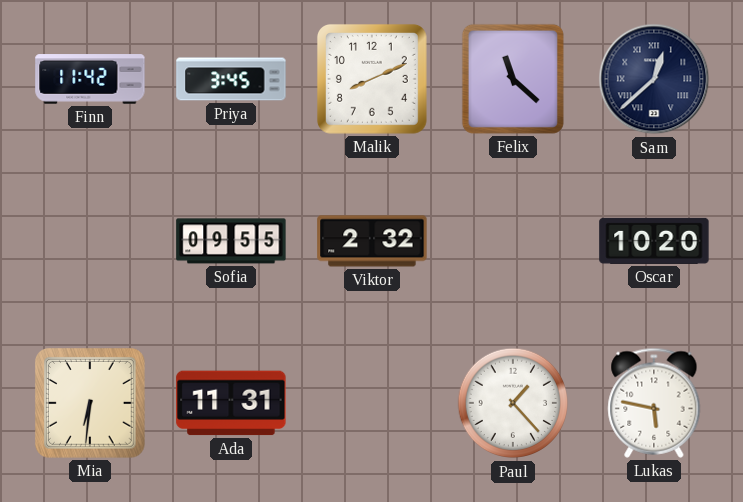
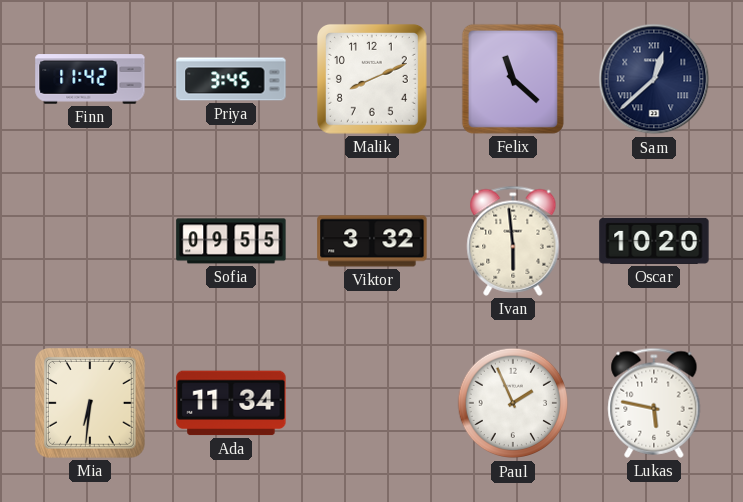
Viktor: 2:32 -> 3:32 (372, 241)
Ivan: none -> 5:59 (513, 241)
Ada: 11:31 -> 11:34 (231, 403)
Paul: 1:23 -> 1:56 (513, 403)
